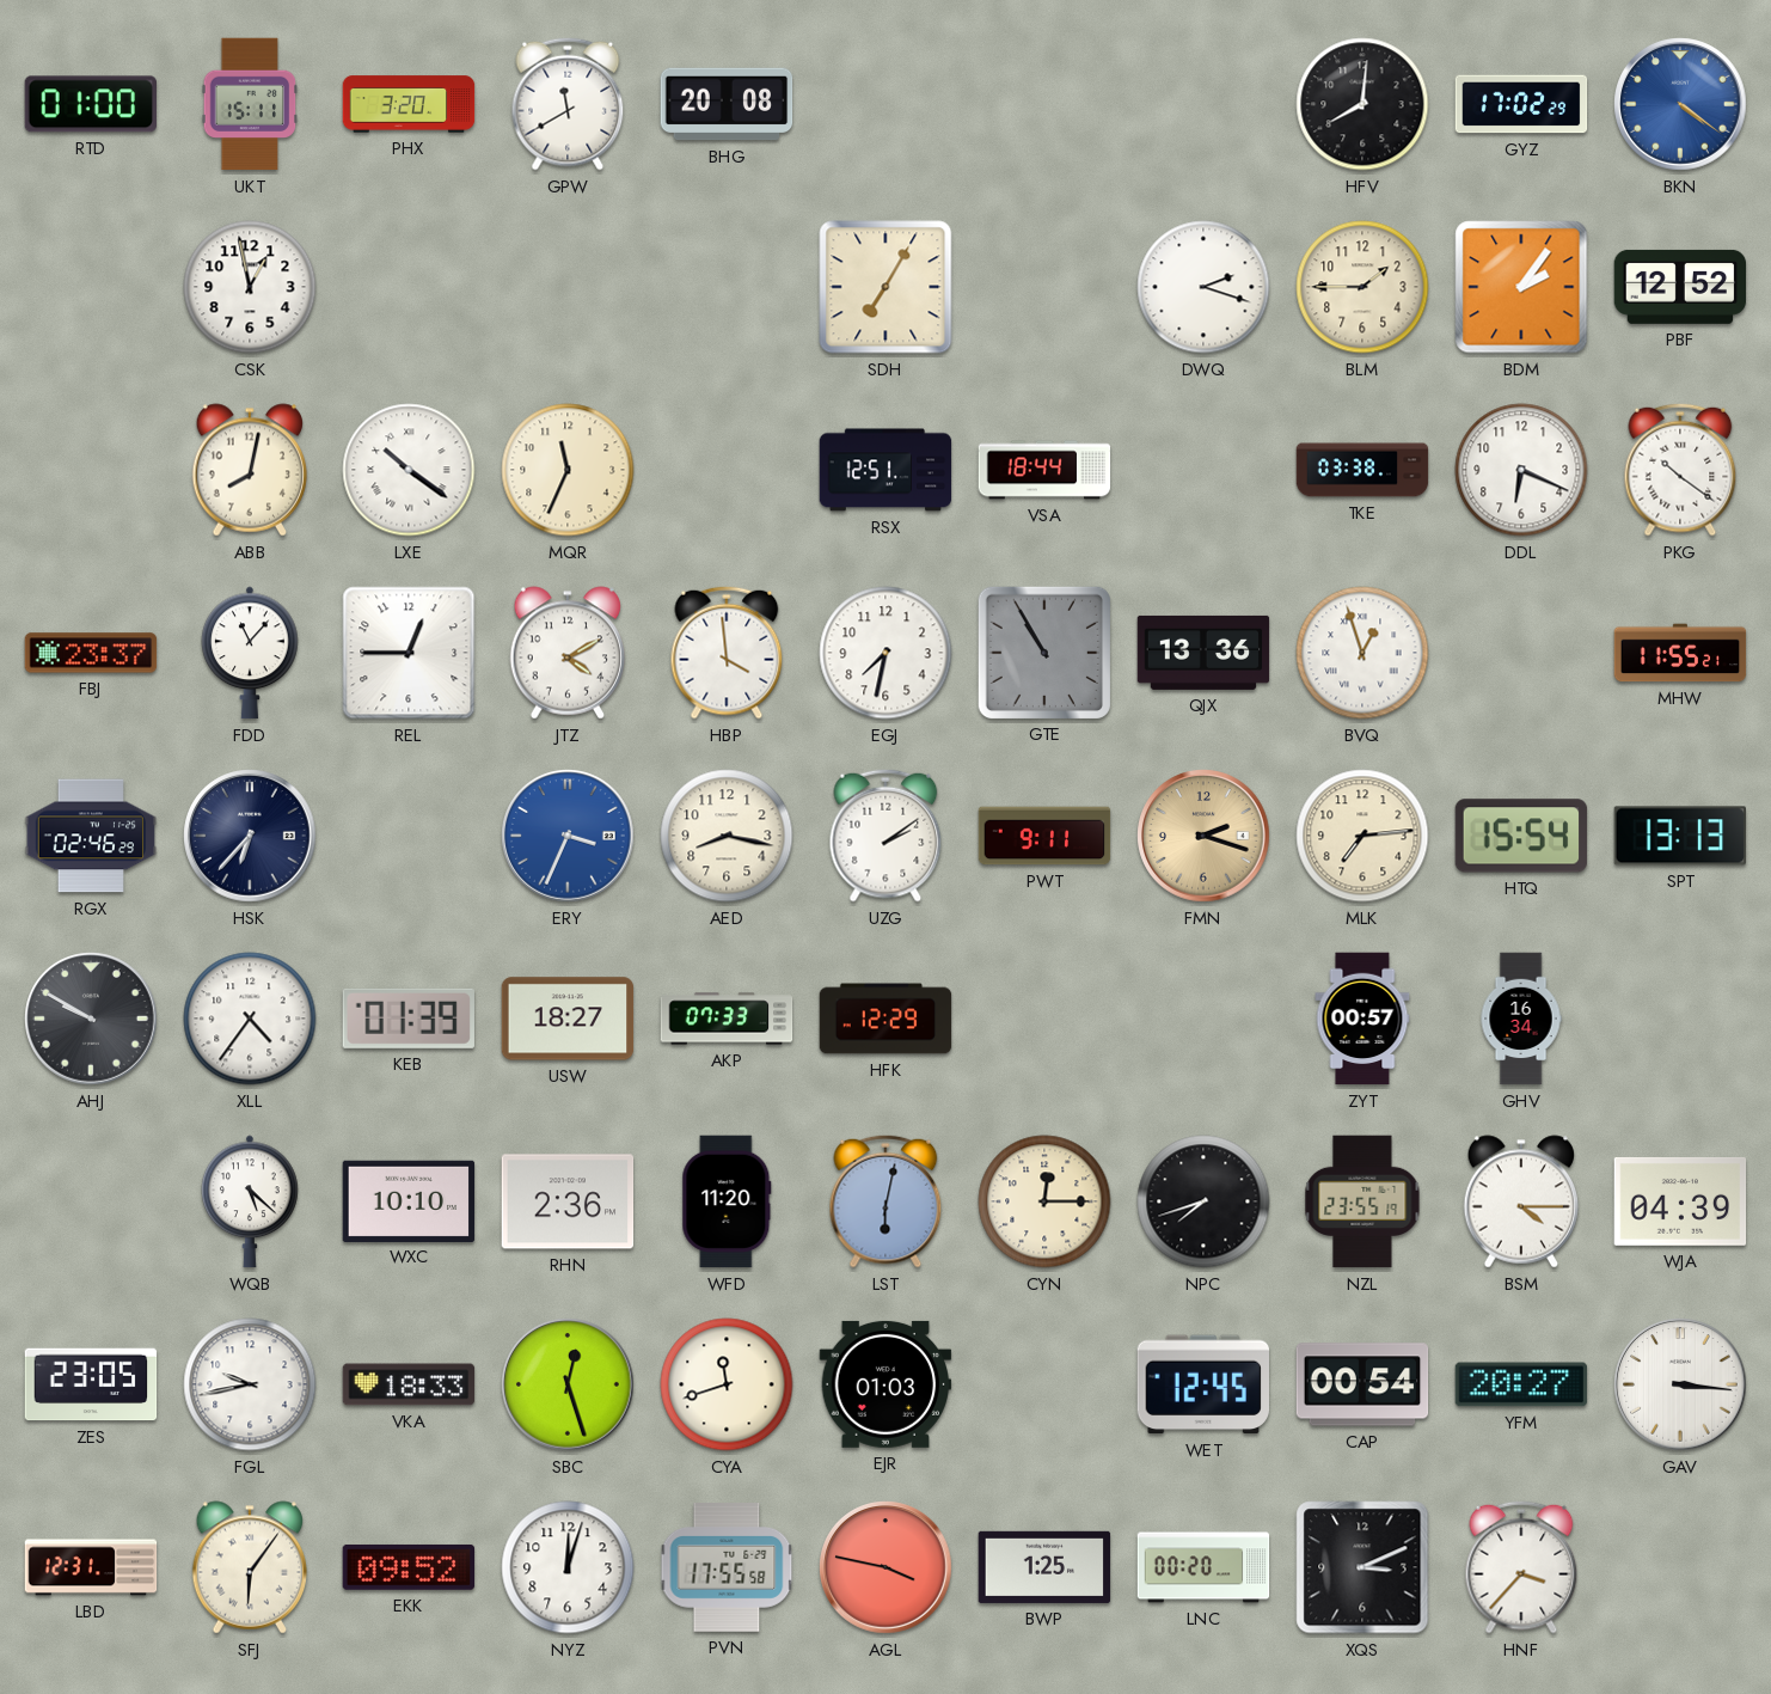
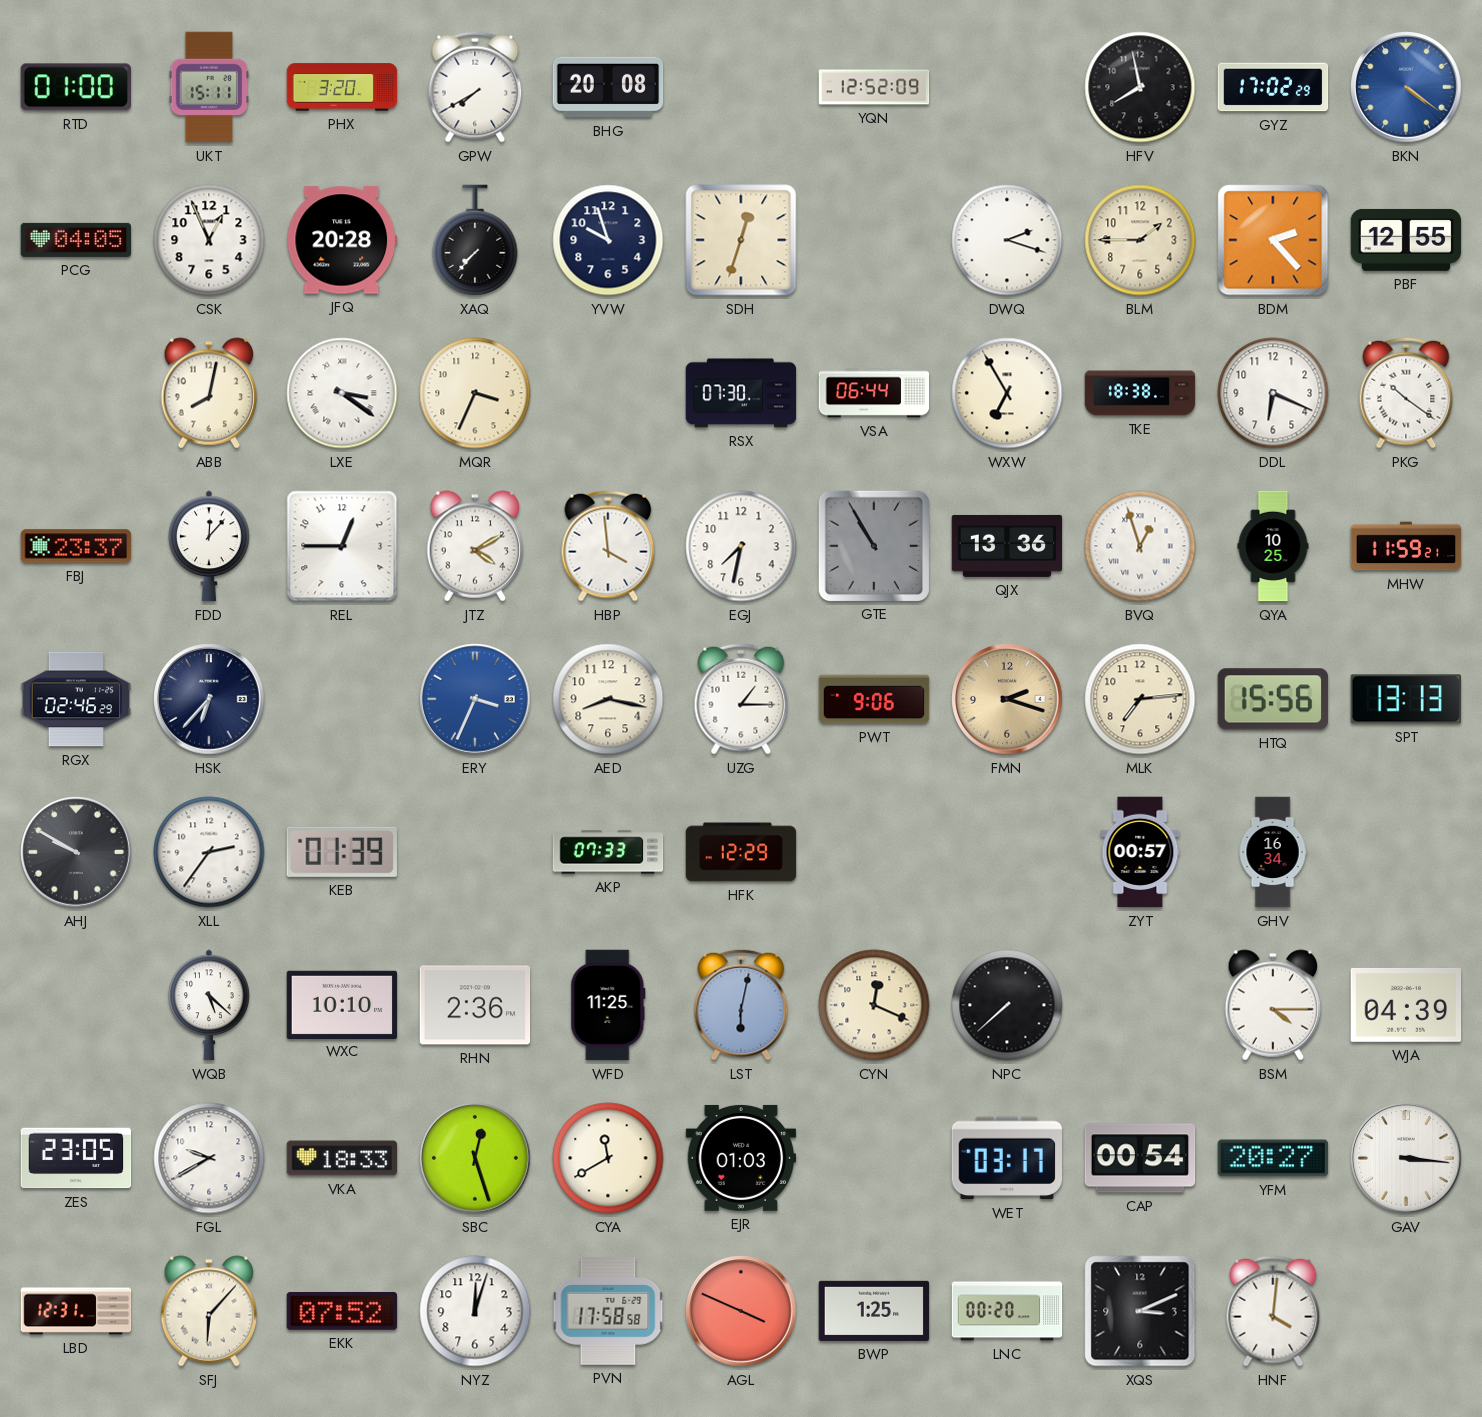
GPW: 11:40 -> 7:40 (475, 87)
YQN: none -> 12:52 (874, 87)
HFV: 8:01 -> 7:58 (1140, 87)
PCG: none -> 04:05 (76, 240)
CSK: 12:58 -> 12:56 (209, 240)
JFQ: none -> 20:28 (342, 240)
XAQ: none -> 7:37 (475, 240)
YVW: none -> 9:57 (608, 240)
SDH: 7:05 -> 12:33 (741, 240)
BDM: 2:06 -> 2:23 (1273, 240)
PBF: 12:52 -> 12:55 (1406, 240)
LXE: 10:21 -> 3:21 (342, 393)
MQR: 11:34 -> 3:34 (475, 393)
RSX: 12:51 -> 07:30 (741, 393)
VSA: 18:44 -> 06:44 (874, 393)
WXW: none -> 6:55 (1007, 393)
TKE: 03:38 -> 18:38 (1140, 393)
FDD: 11:07 -> 12:07 (209, 546)
QYA: none -> 10:25 (1273, 546)
MHW: 11:55 -> 11:59 (1406, 546)
UZG: 2:09 -> 1:15 (741, 699)
PWT: 9:11 -> 9:06 (874, 699)
HTQ: 15:54 -> 15:56 (1273, 699)
XLL: 4:36 -> 2:36 (209, 852)
USW: 18:27 -> none (568, 1019)
WFD: 11:20 -> 11:25 (608, 1005)
CYN: 12:15 -> 12:19 (874, 1005)
NPC: 7:42 -> 7:38 (1007, 1005)
NZL: 23:55 -> none (1362, 1201)
FGL: 9:43 -> 9:40 (209, 1158)
CYA: 11:42 -> 11:40 (608, 1158)
WET: 12:45 -> 03:17 (1006, 1158)
SFJ: 6:06 -> 6:07 (209, 1311)
EKK: 09:52 -> 07:52 (342, 1311)
PVN: 17:55 -> 17:58 (608, 1312)
AGL: 3:47 -> 3:49 (741, 1311)
HNF: 3:37 -> 4:01 (1273, 1311)
